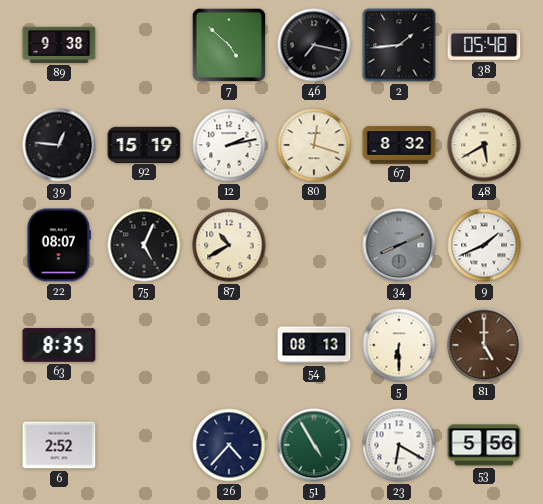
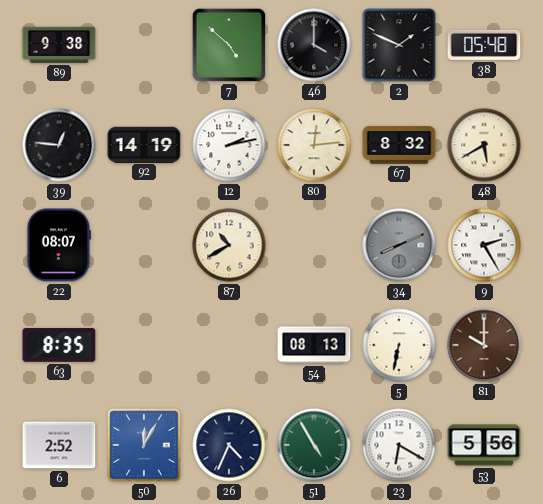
46: 7:17 -> 4:00 (314, 45)
2: 1:44 -> 1:49 (399, 45)
92: 15:19 -> 14:19 (144, 144)
80: 12:18 -> 12:14 (314, 145)
75: 5:04 -> none (144, 245)
9: 1:41 -> 2:25 (484, 245)
5: 6:30 -> 6:32 (399, 345)
81: 5:00 -> 10:00 (484, 345)
50: none -> 12:05 (144, 445)
26: 4:37 -> 4:34 (229, 445)
